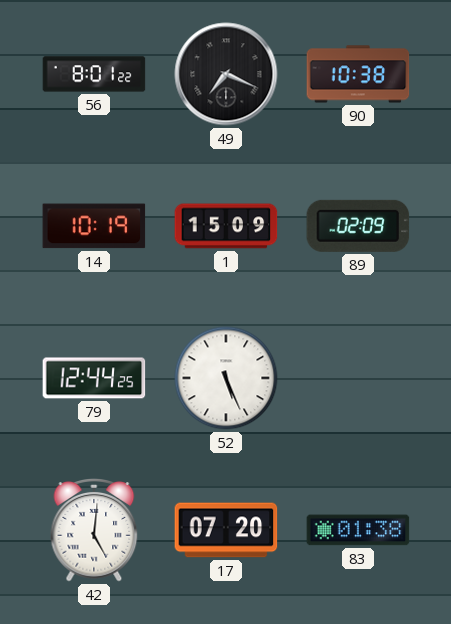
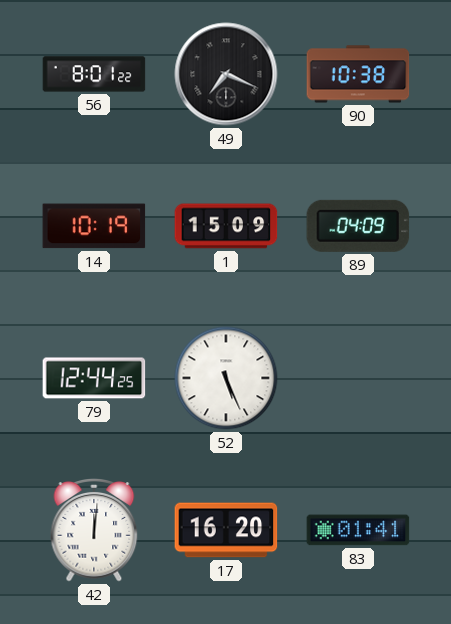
89: 02:09 -> 04:09 (358, 226)
42: 5:01 -> 12:01 (94, 531)
17: 07:20 -> 16:20 (226, 530)
83: 01:38 -> 01:41 (358, 530)
